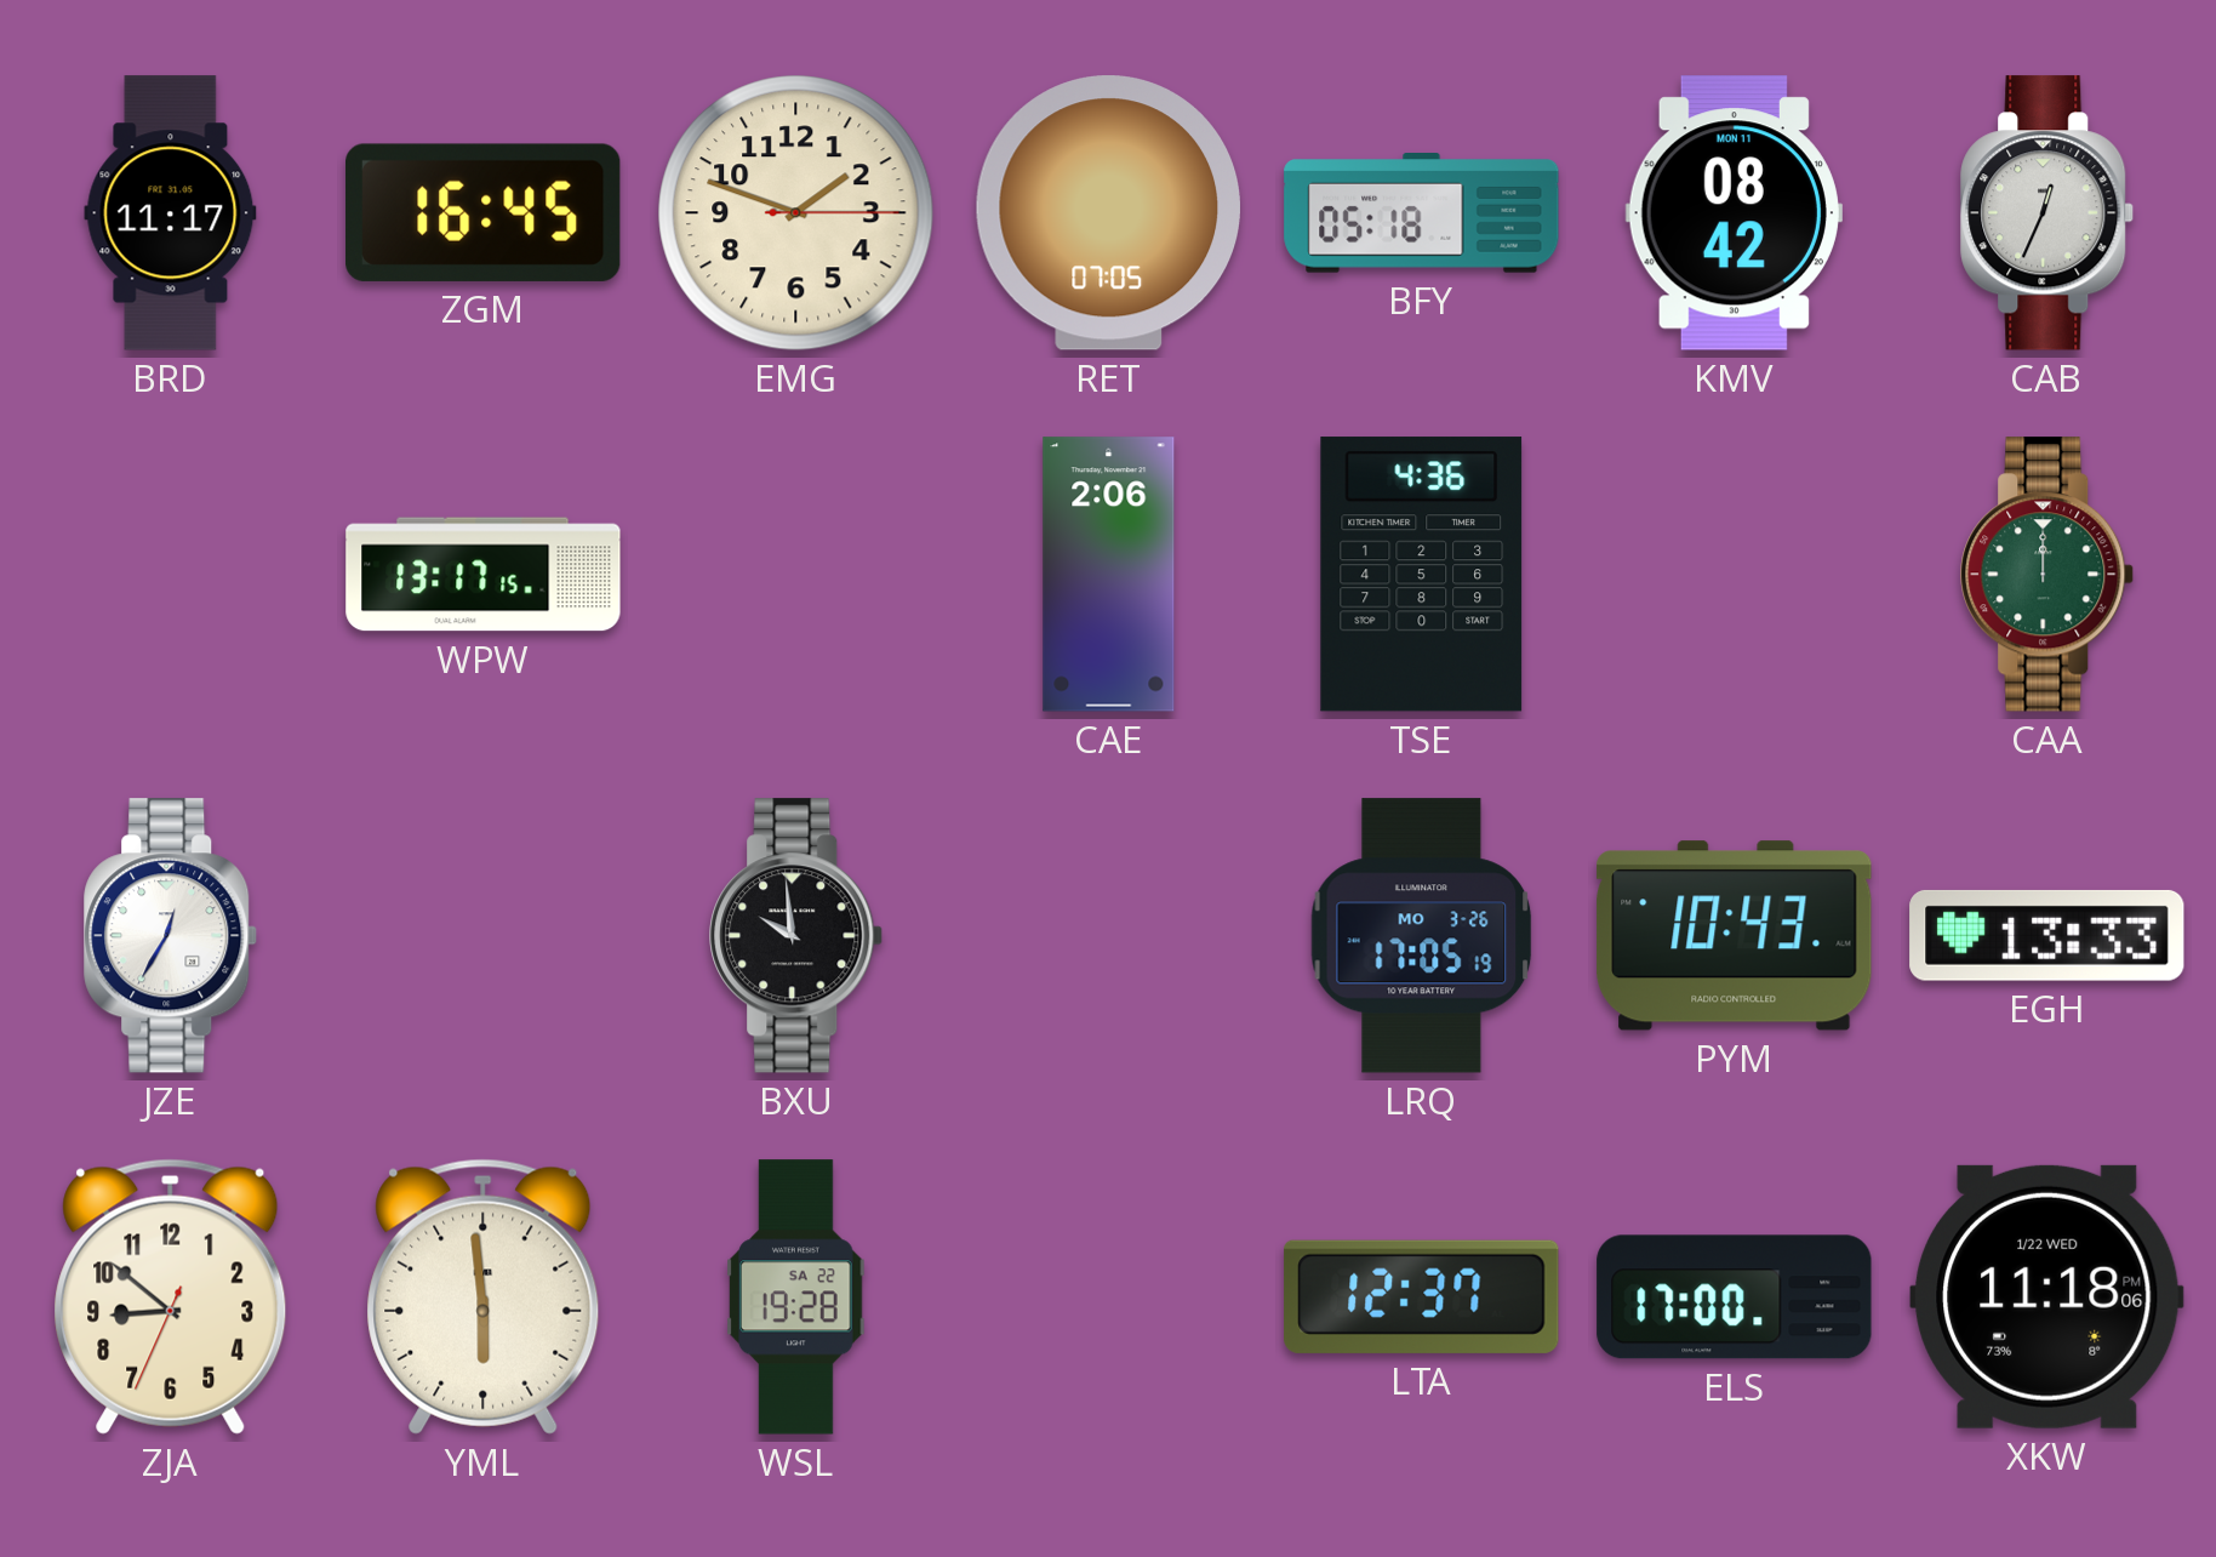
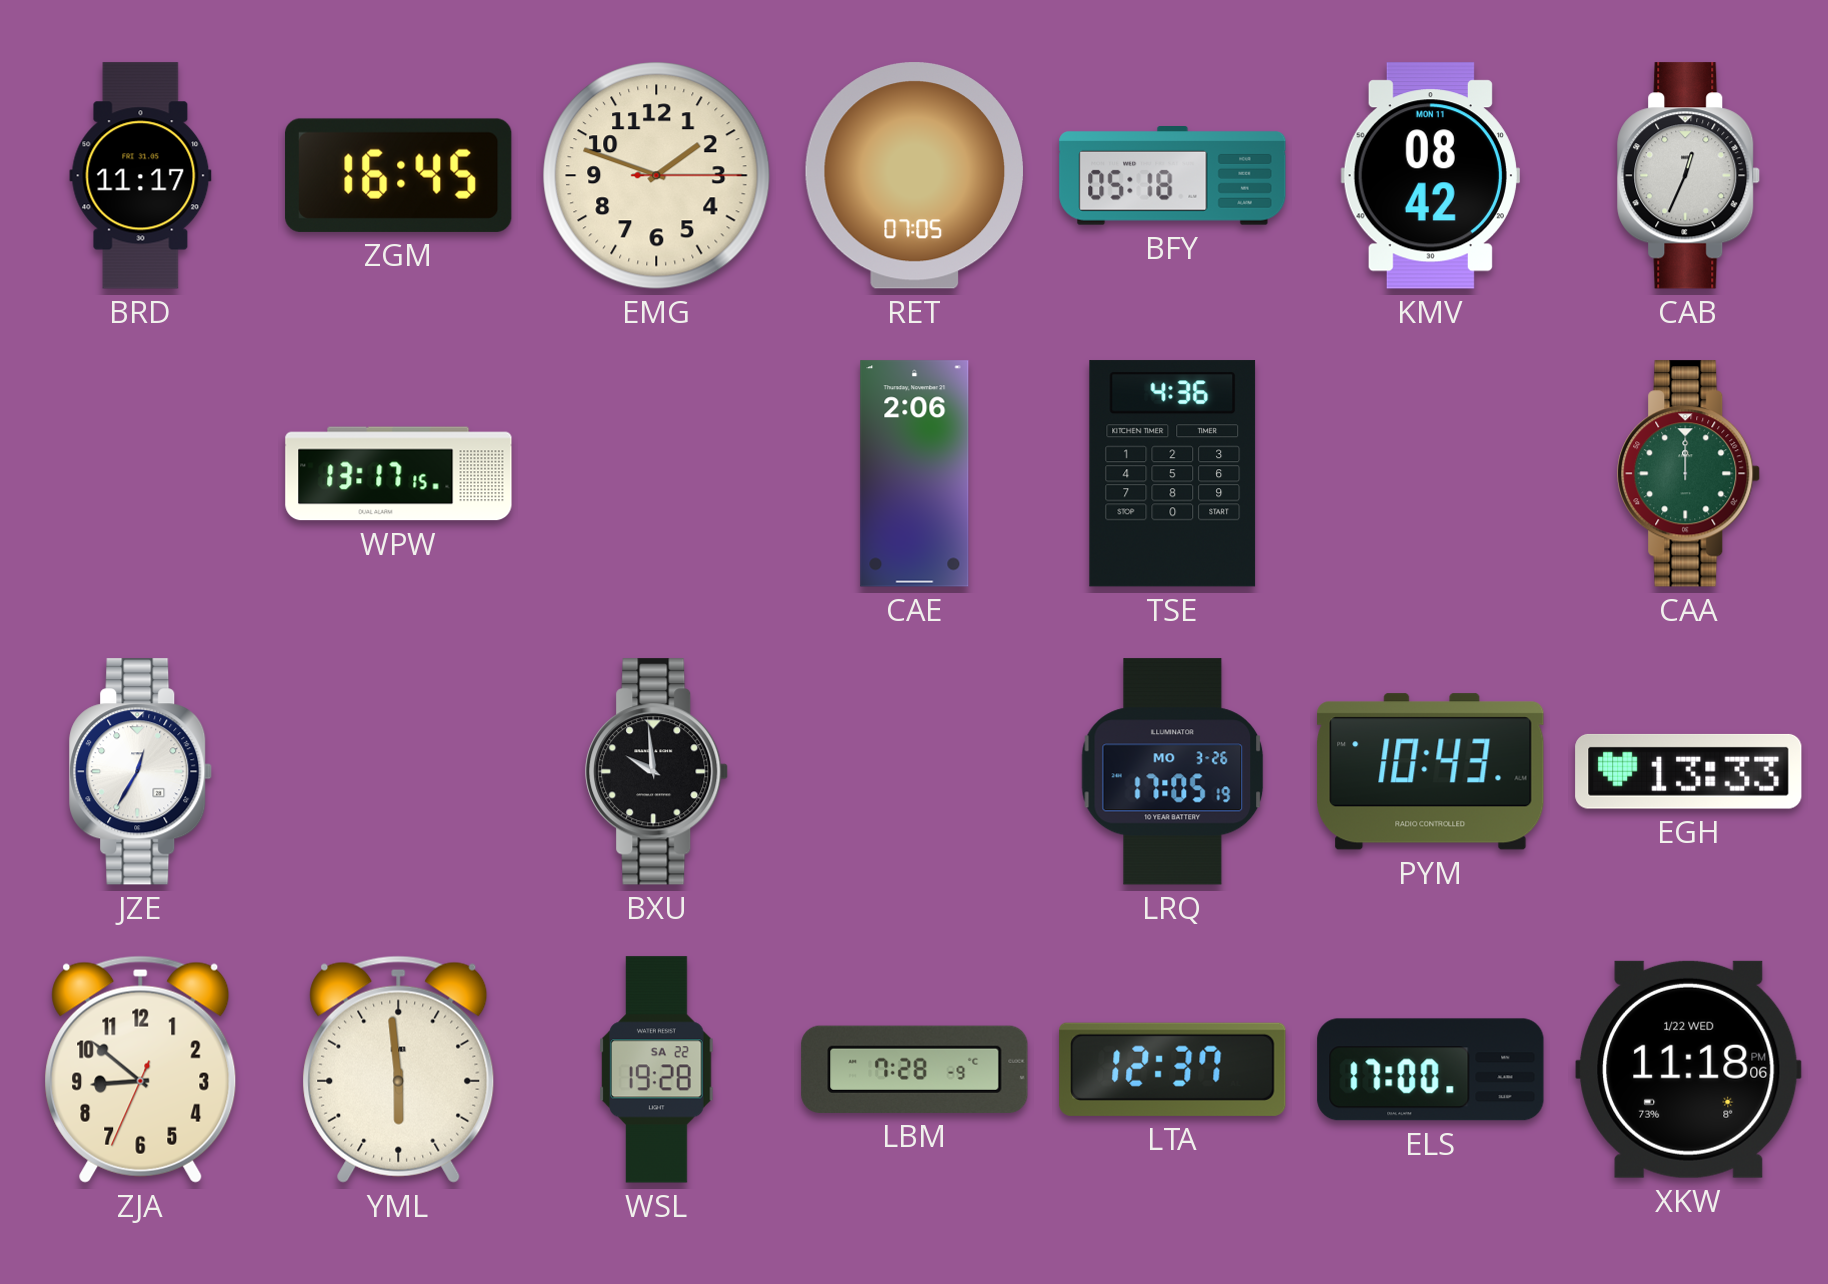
LBM: none -> 7:28 (915, 1069)
